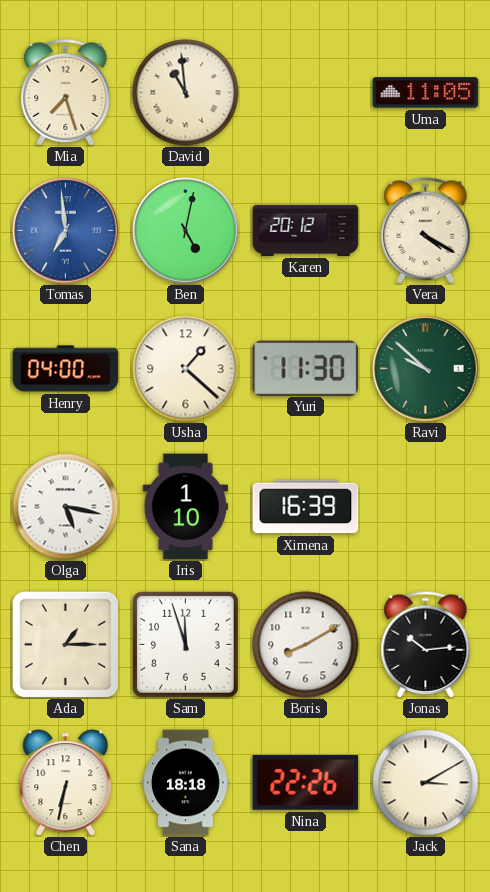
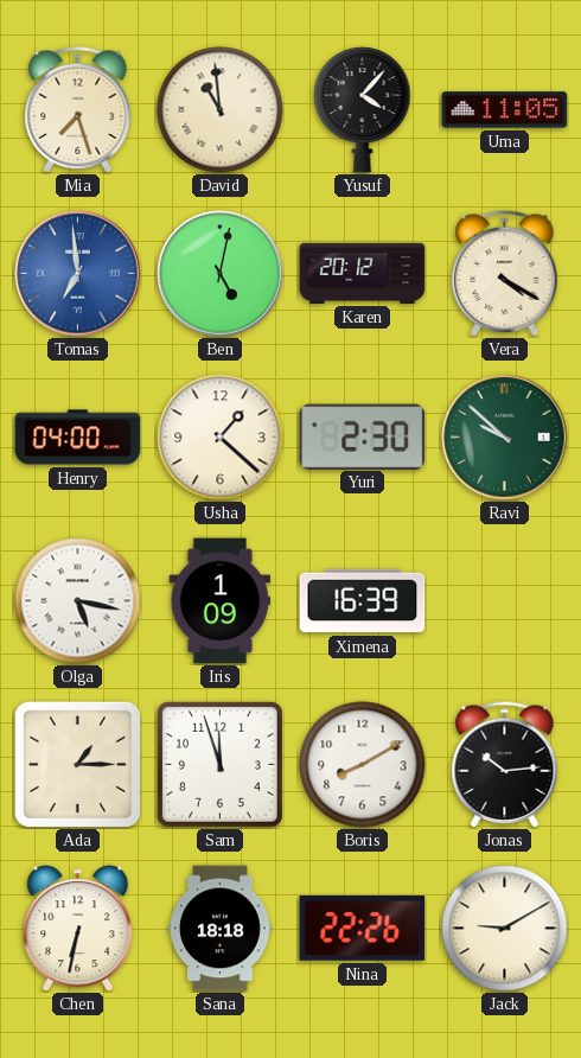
Yusuf: none -> 4:07 (363, 110)
Yuri: 11:30 -> 2:30 (363, 436)
Iris: 1:10 -> 1:09 (221, 601)
Jack: 3:10 -> 9:10 (505, 929)
